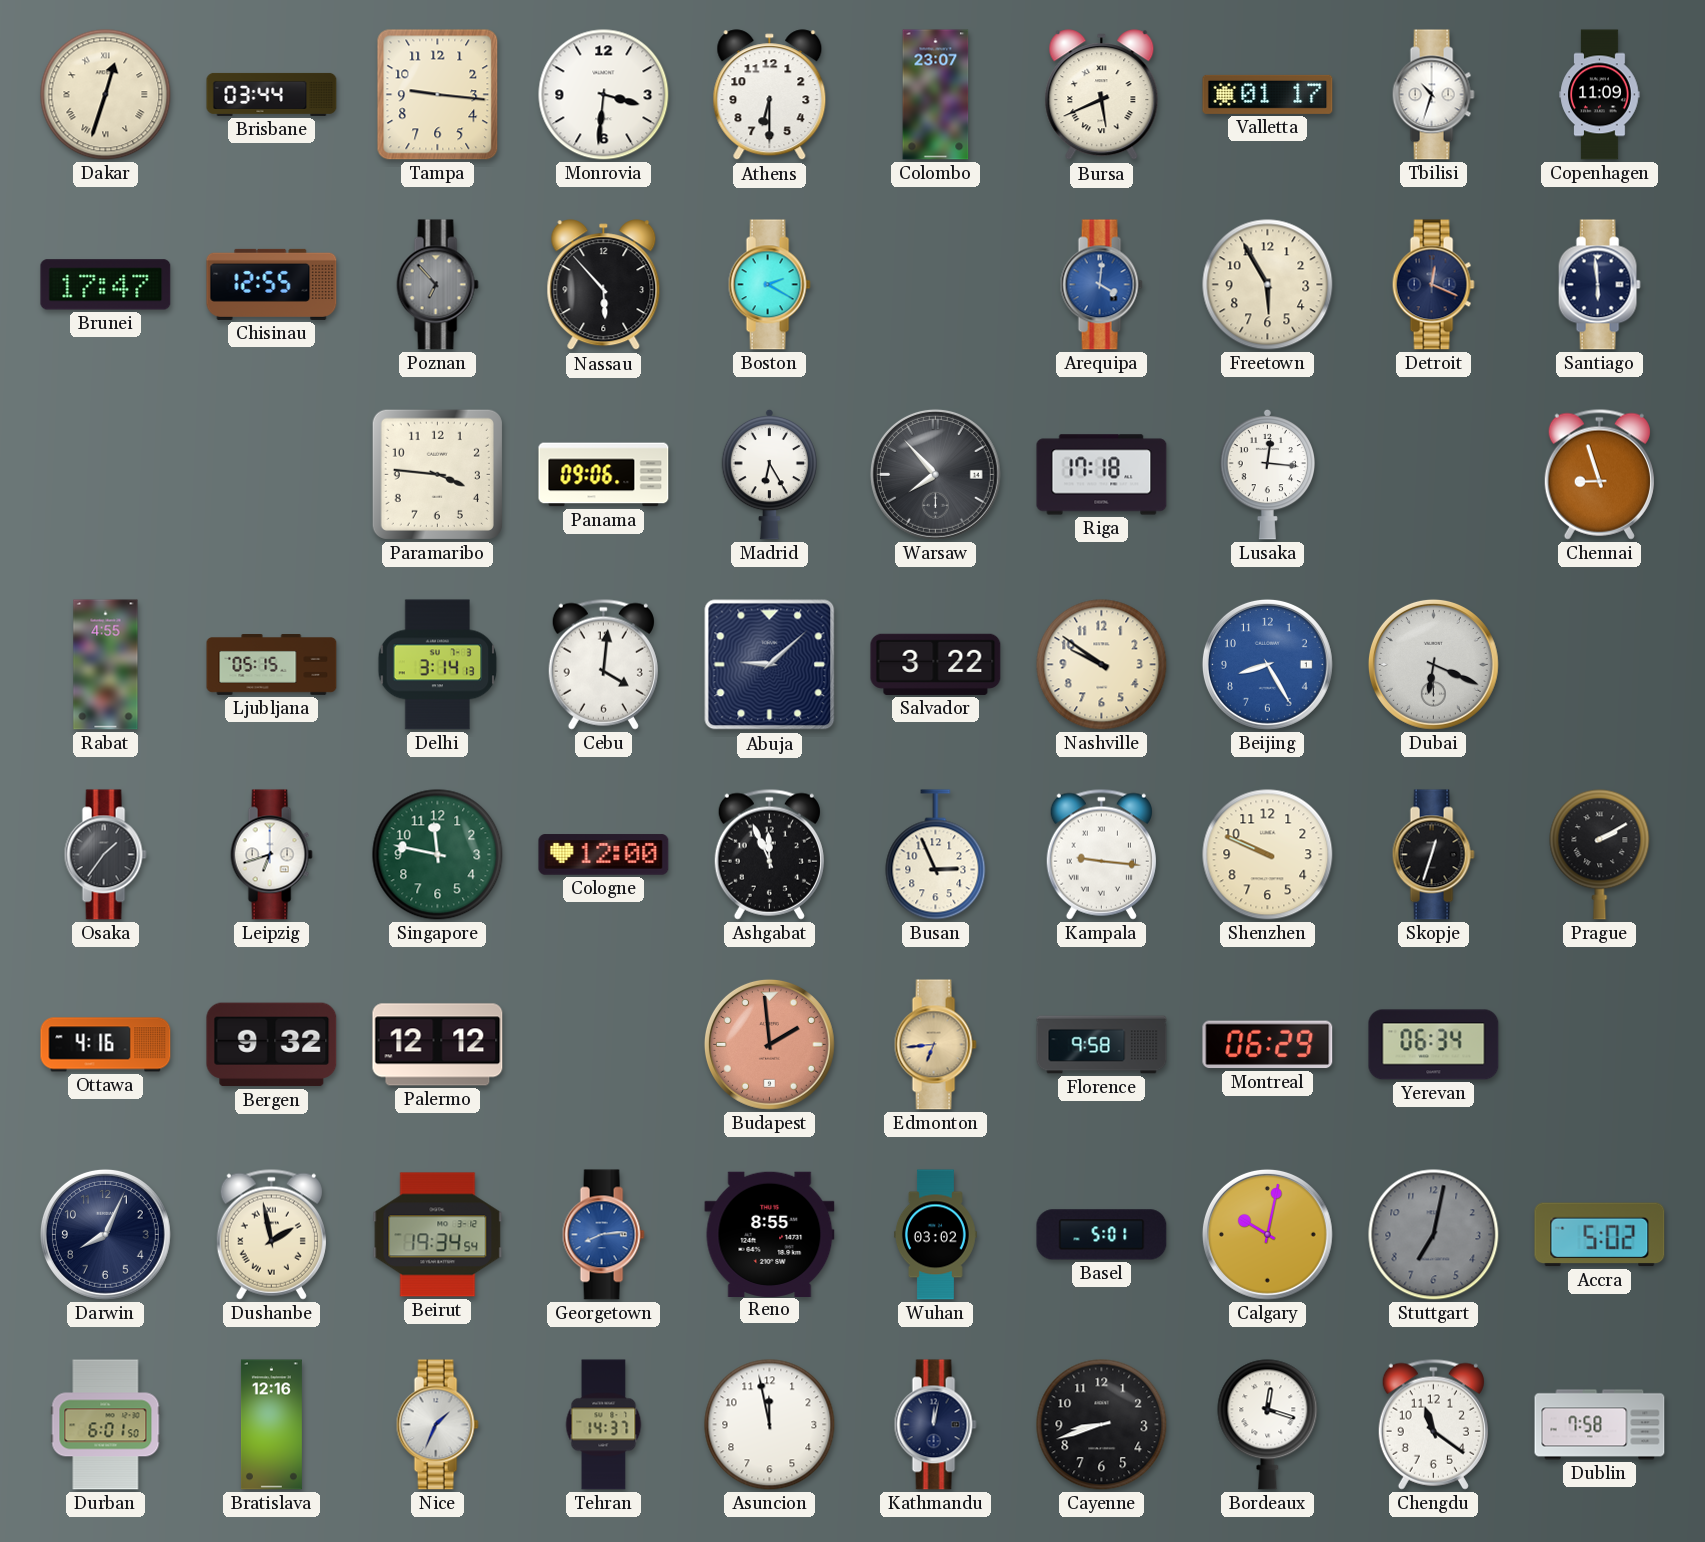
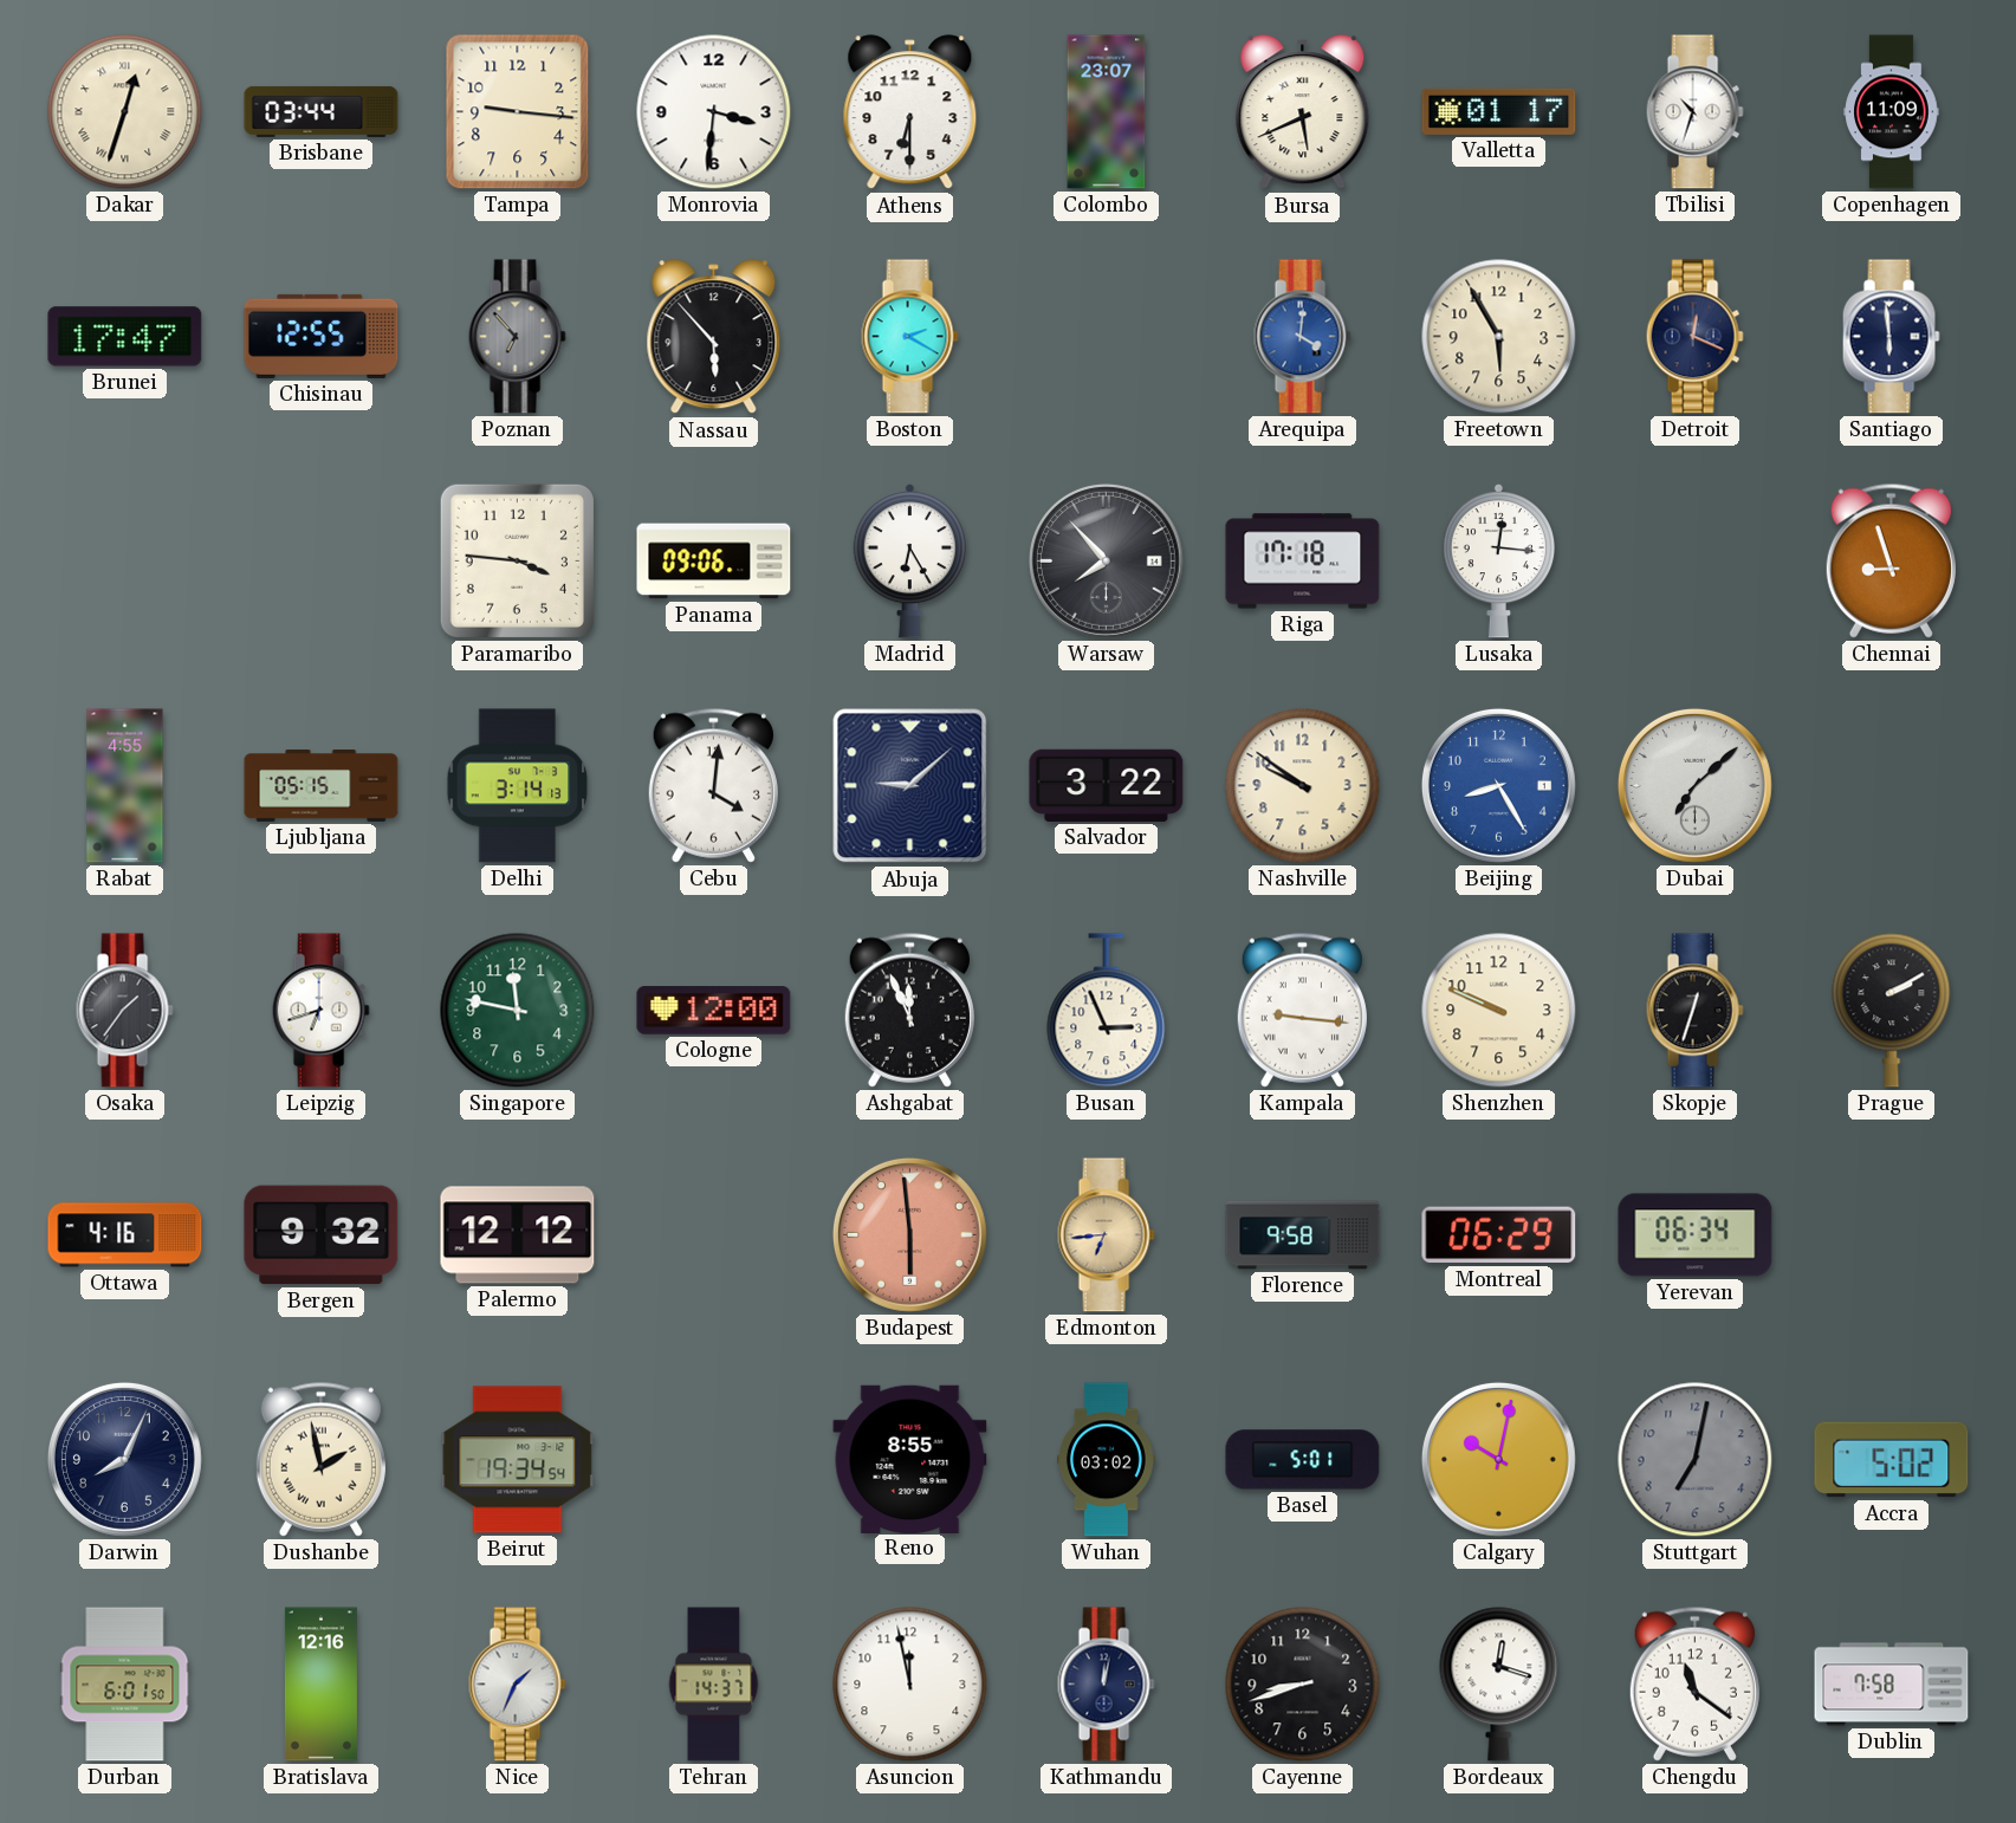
Dubai: 6:19 -> 7:08 (1694, 785)
Budapest: 1:59 -> 5:59 (909, 1234)
Georgetown: 8:14 -> none (603, 1235)
